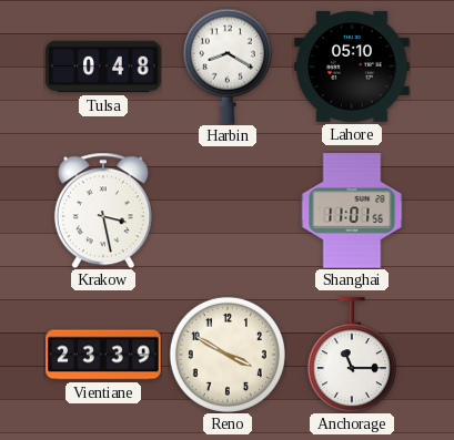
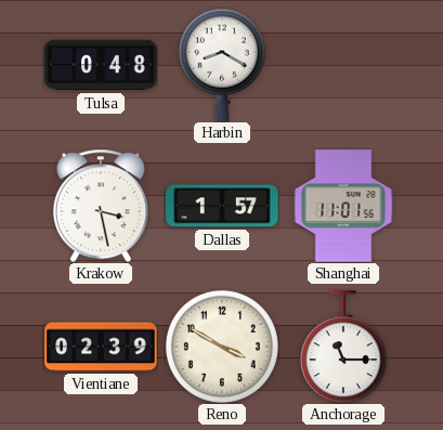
Lahore: 05:10 -> none (352, 66)
Dallas: none -> 1:57 (222, 206)
Vientiane: 23:39 -> 02:39 (101, 347)
